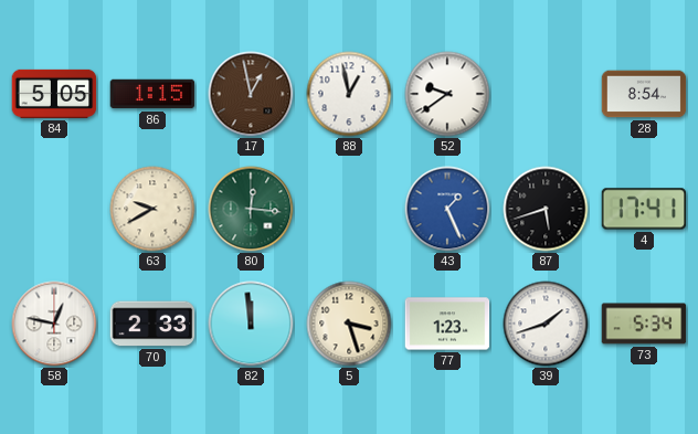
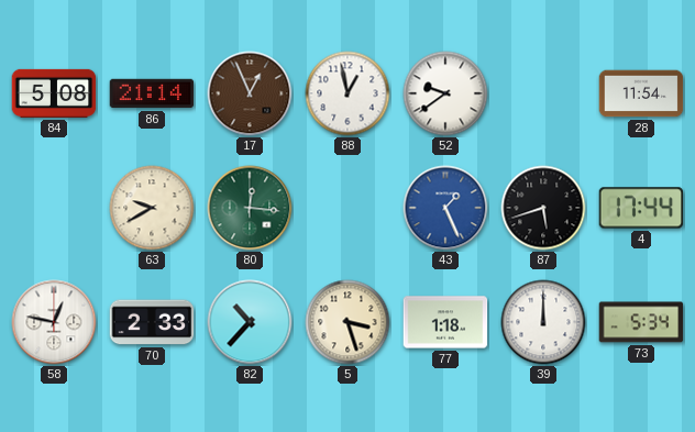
84: 5:05 -> 5:08 (54, 93)
86: 1:15 -> 21:14 (152, 93)
17: 12:58 -> 12:56 (250, 93)
28: 8:54 -> 11:54 (641, 93)
4: 17:41 -> 17:44 (641, 208)
82: 11:59 -> 10:37 (250, 322)
77: 1:23 -> 1:18 (445, 322)
39: 1:42 -> 12:00 (543, 322)
